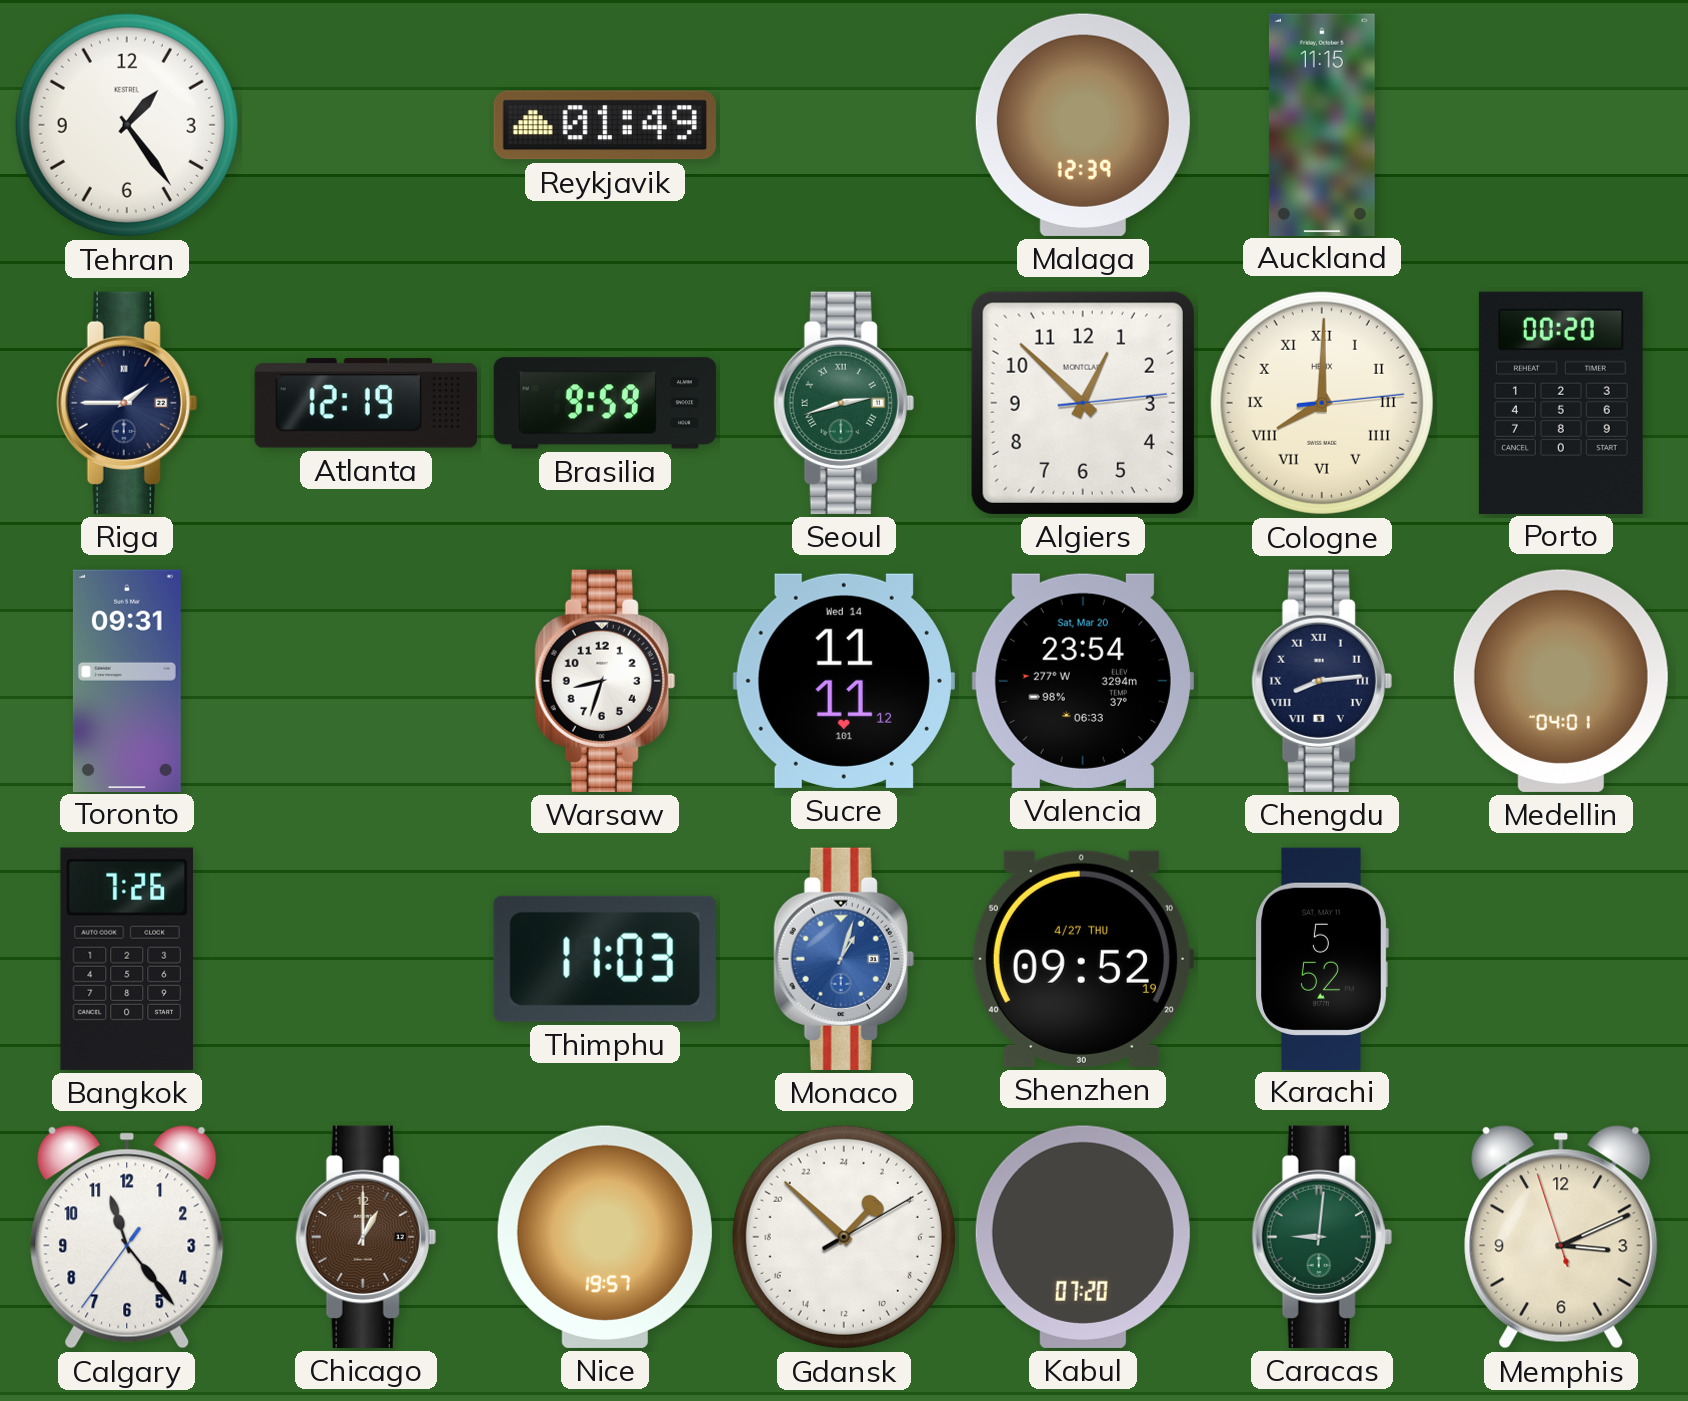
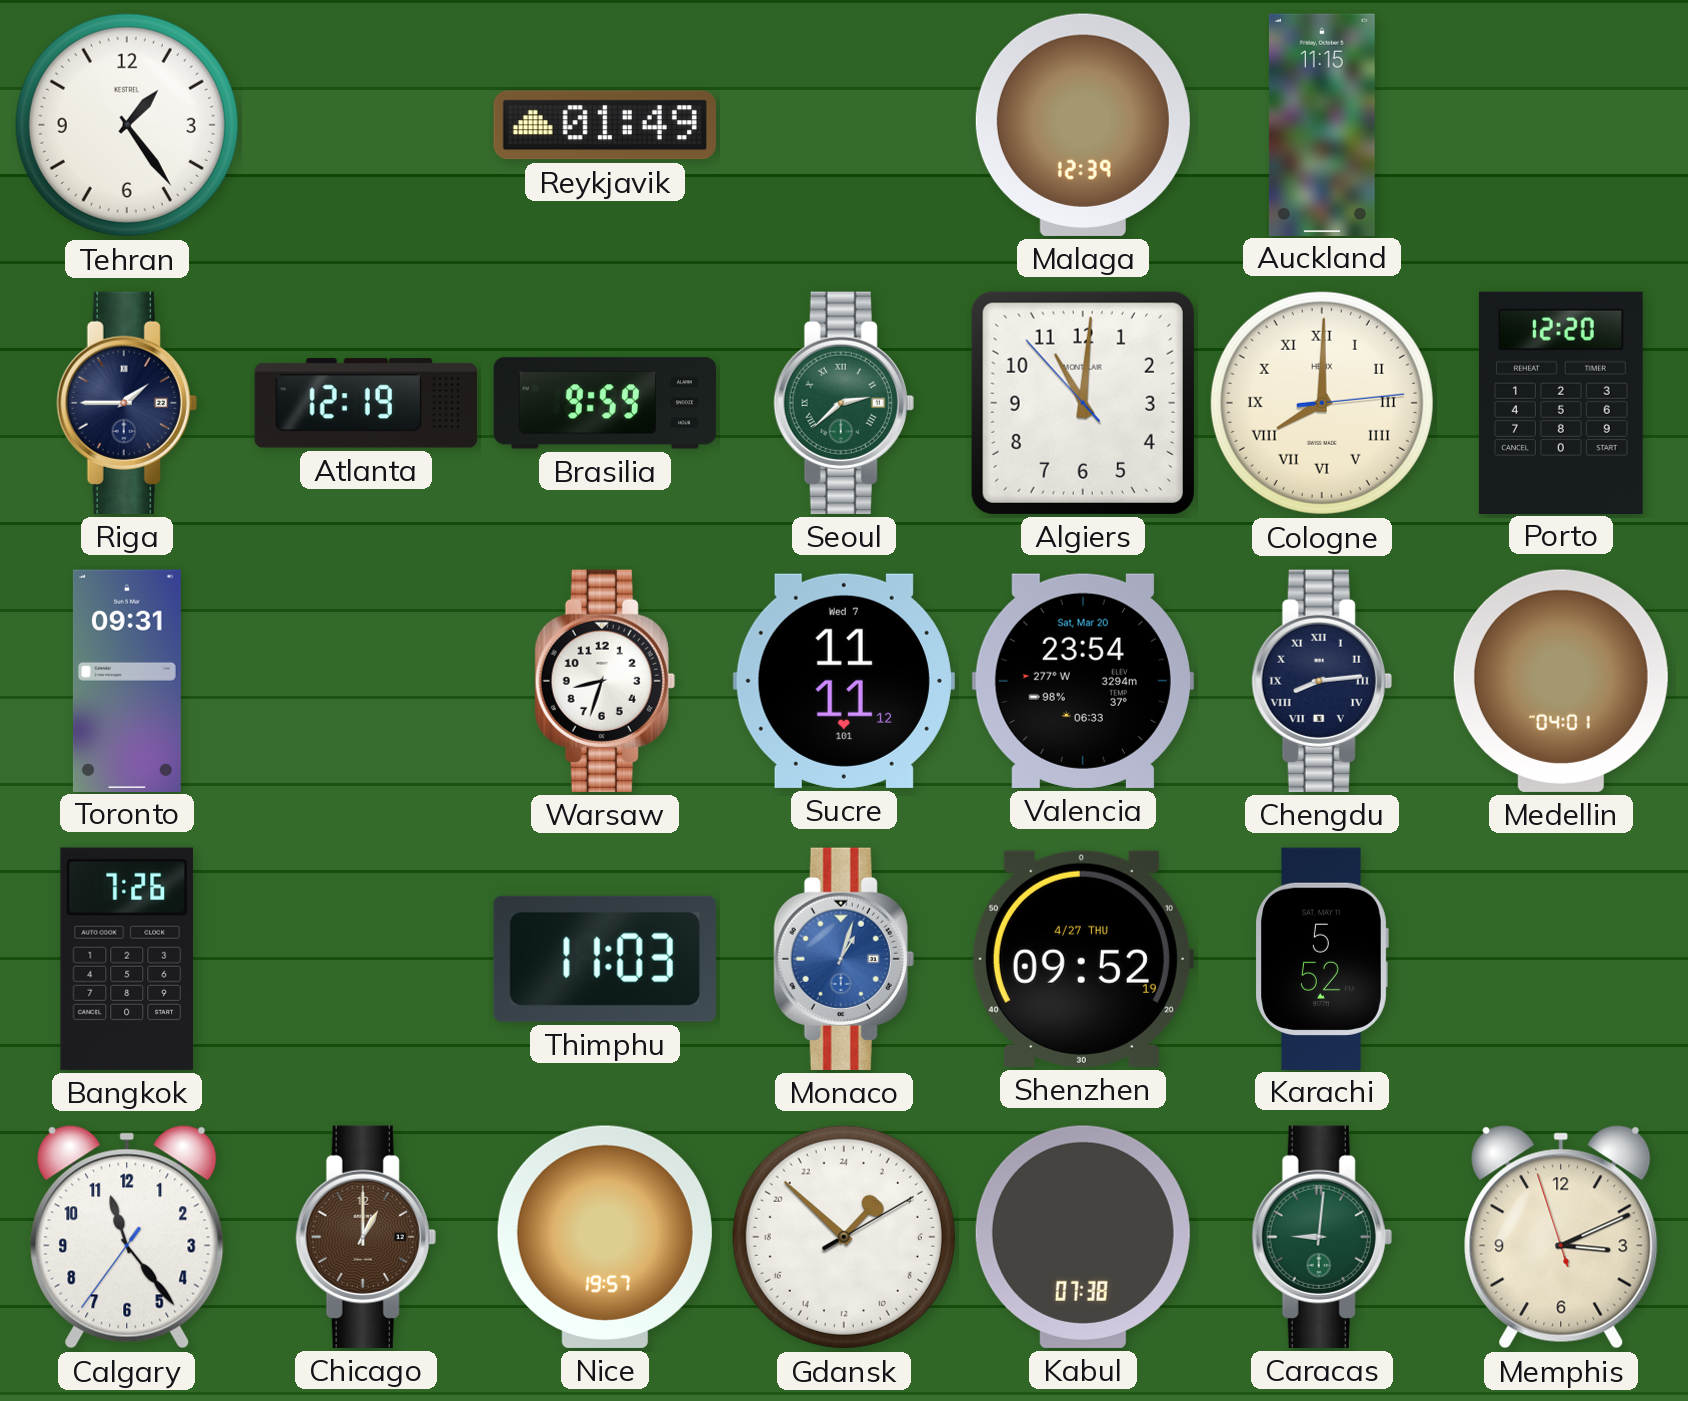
Seoul: 2:42 -> 2:38 (844, 403)
Algiers: 12:52 -> 11:00 (1083, 403)
Porto: 00:20 -> 12:20 (1561, 402)
Sucre date: Wed 14 -> Wed 7 (844, 681)
Kabul: 07:20 -> 07:38 (1083, 1237)
